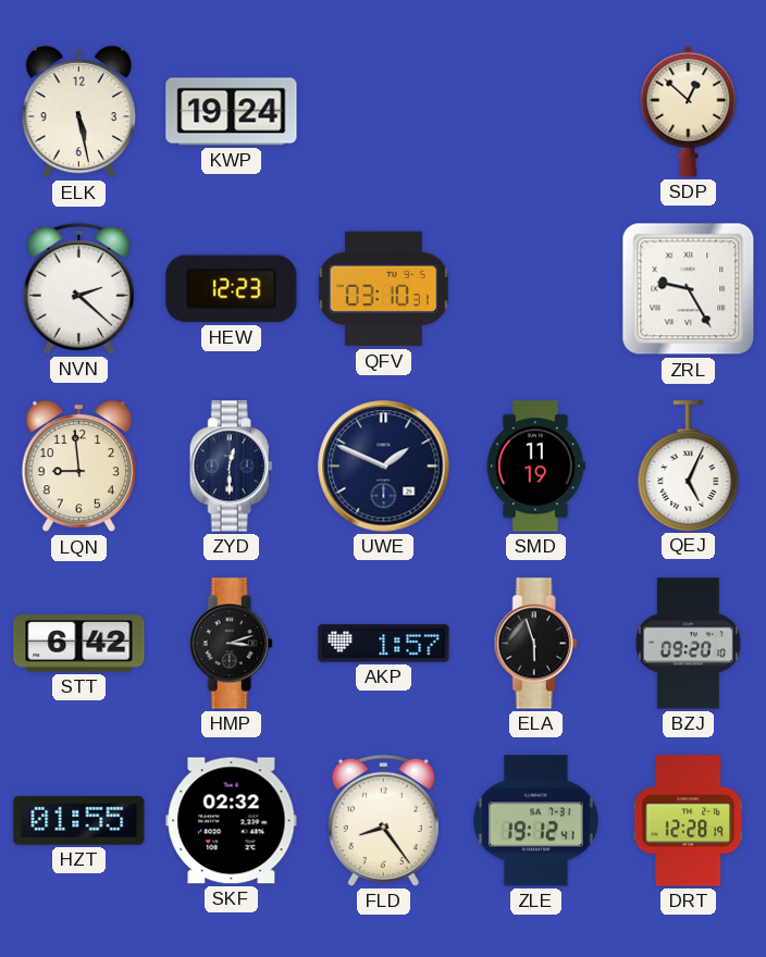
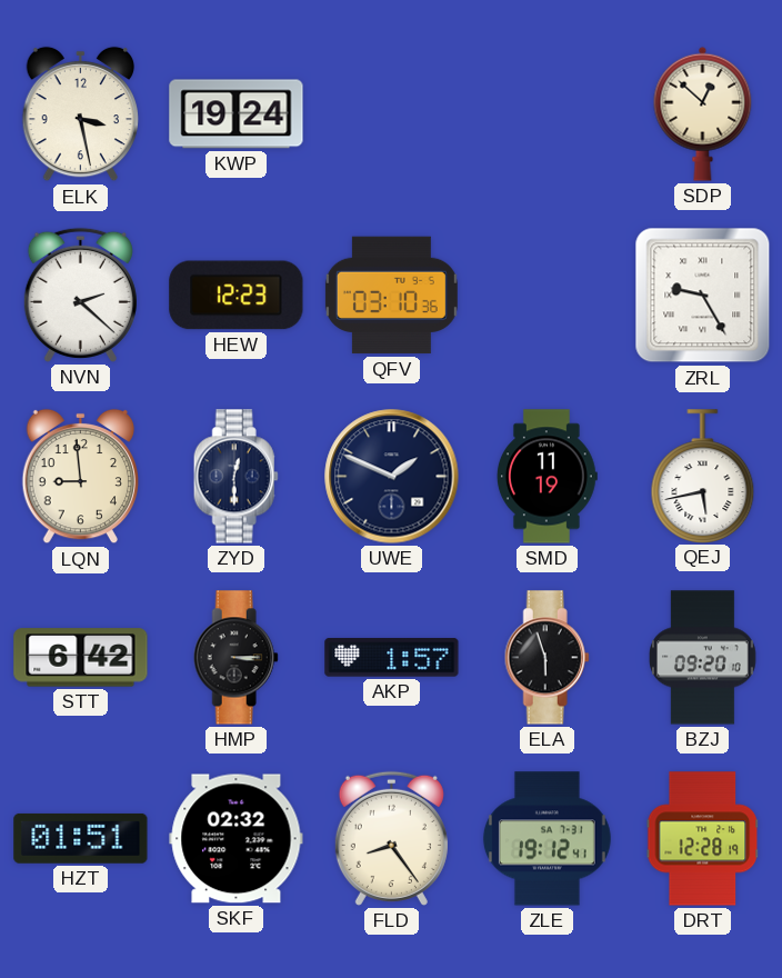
ELK: 5:28 -> 3:28 (80, 114)
QFV: 03:10:31 -> 03:10:36 (391, 296)
QEJ: 5:04 -> 5:43 (703, 476)
HMP: 3:12 -> 3:15 (235, 658)
HZT: 01:55 -> 01:51 (81, 838)
